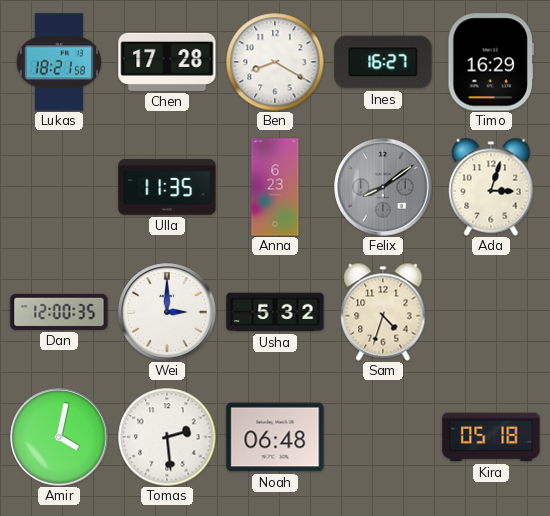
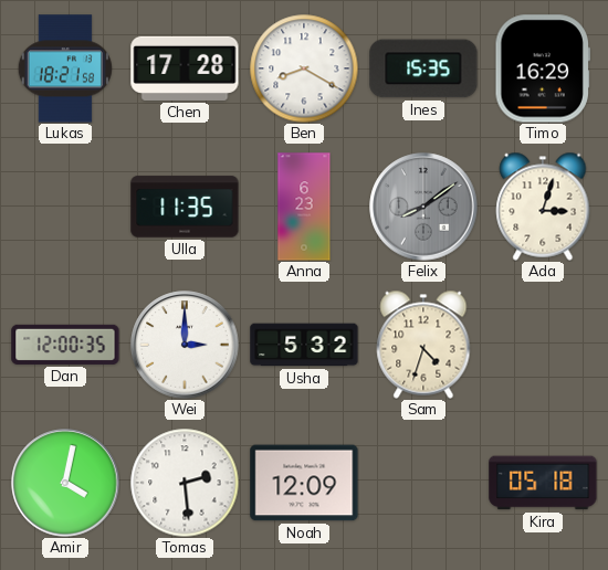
Ines: 16:27 -> 15:35 (423, 68)
Noah: 06:48 -> 12:09 (304, 483)
